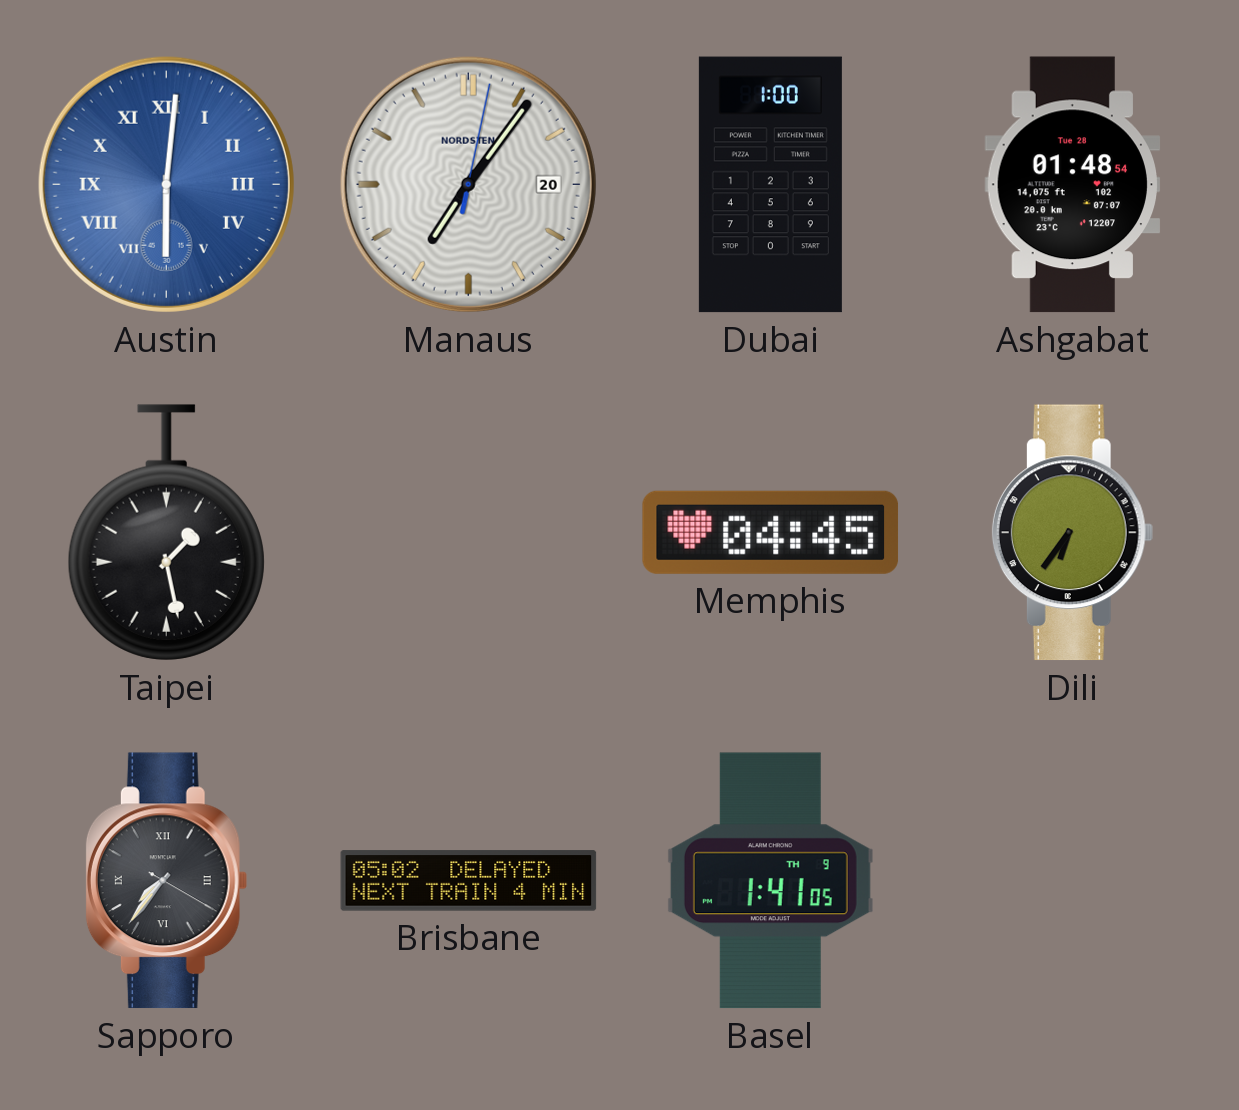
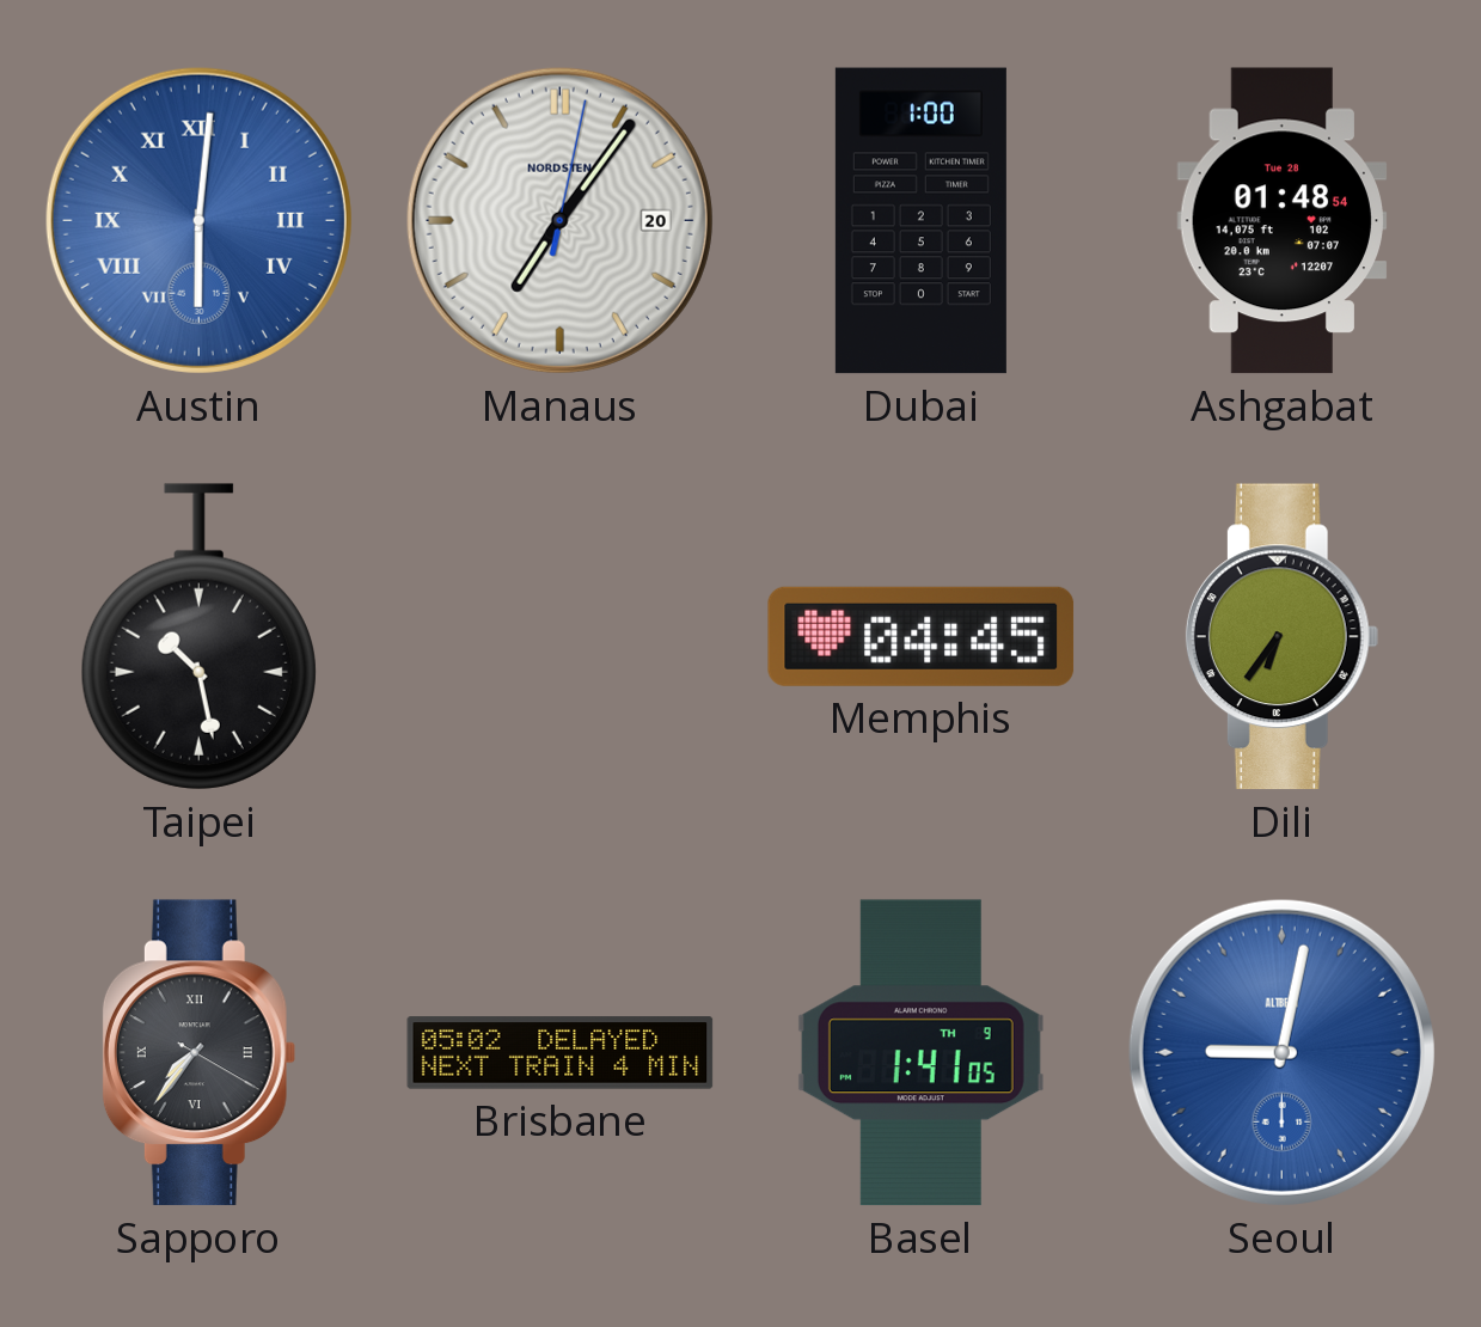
Taipei: 1:28 -> 10:28 (198, 637)
Seoul: none -> 9:02 (1281, 1052)
